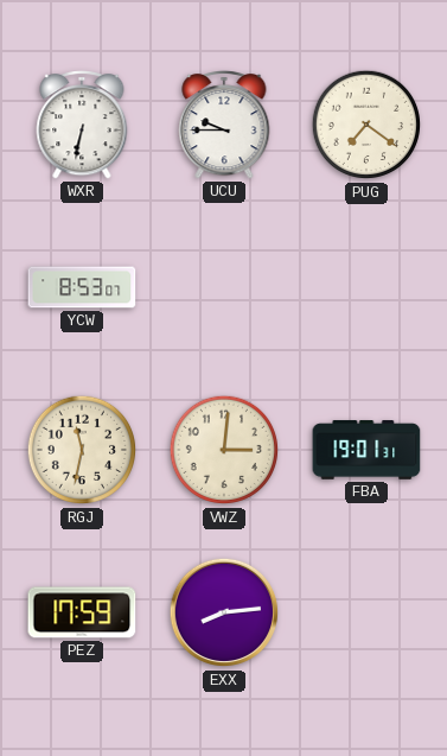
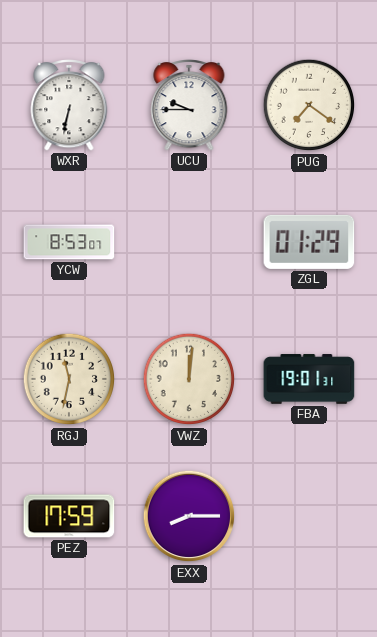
ZGL: none -> 01:29 (309, 242)
VWZ: 3:01 -> 12:01 (189, 379)
EXX: 8:14 -> 8:15 (189, 516)
